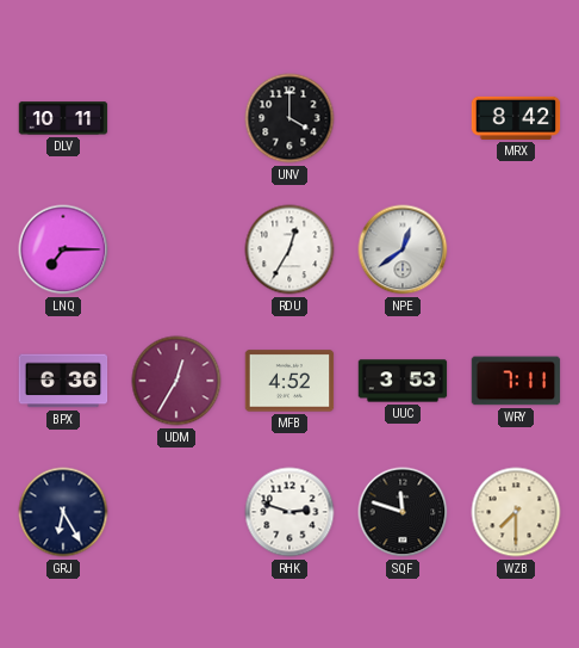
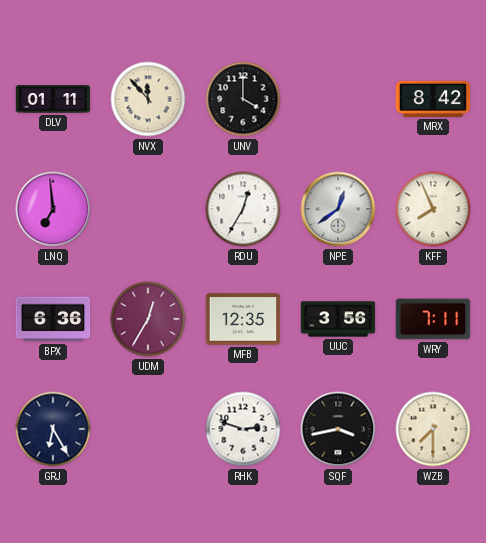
DLV: 10:11 -> 01:11 (53, 99)
NVX: none -> 11:53 (148, 99)
LNQ: 7:15 -> 6:59 (53, 209)
KFF: none -> 7:56 (433, 209)
MFB: 4:52 -> 12:35 (243, 319)
UUC: 3:53 -> 3:56 (338, 319)
SQF: 11:48 -> 3:43 (338, 429)
